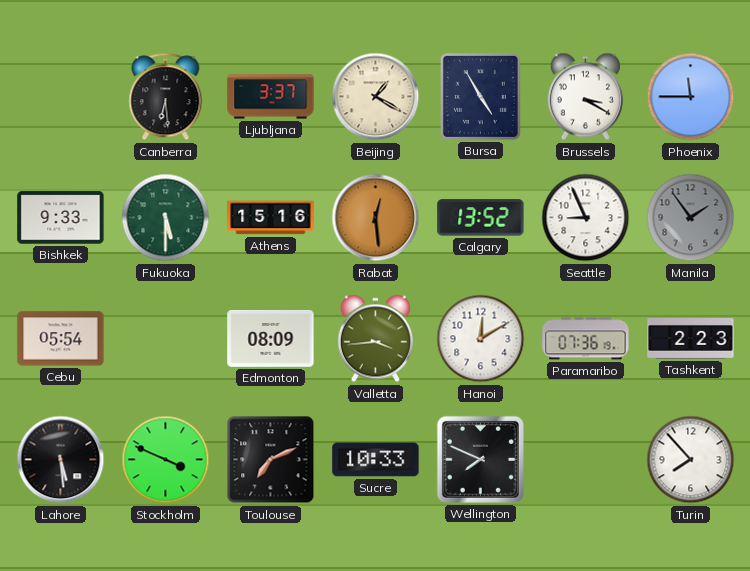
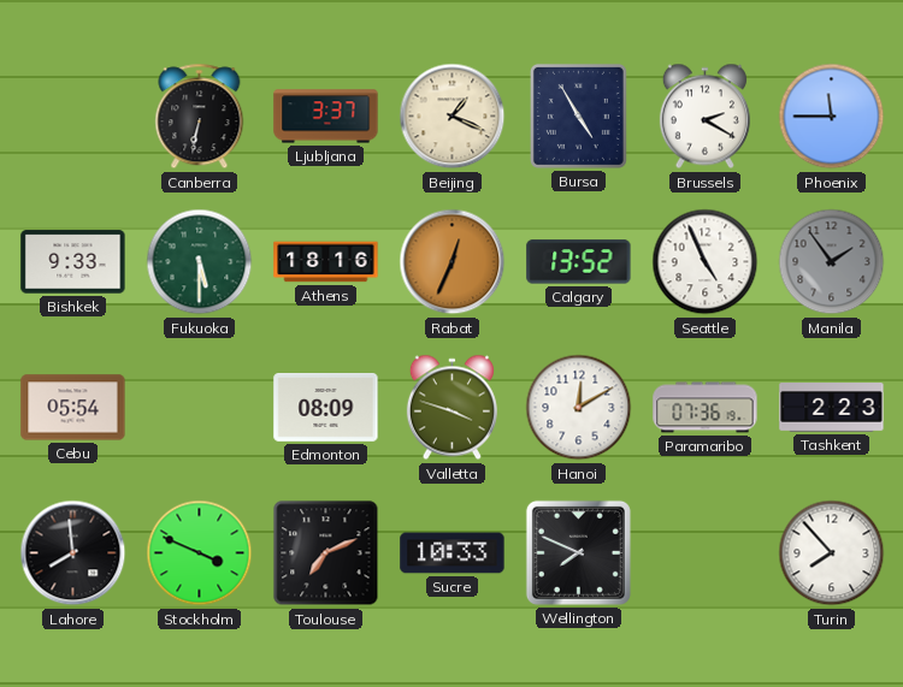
Canberra: 6:29 -> 6:32 (200, 117)
Beijing: 1:20 -> 1:19 (453, 117)
Brussels: 3:20 -> 2:20 (704, 117)
Athens: 15:16 -> 18:16 (326, 262)
Rabat: 12:29 -> 12:34 (453, 262)
Seattle: 8:56 -> 4:56 (706, 262)
Valletta: 3:44 -> 3:48 (451, 408)
Lahore: 5:29 -> 7:59 (73, 553)
